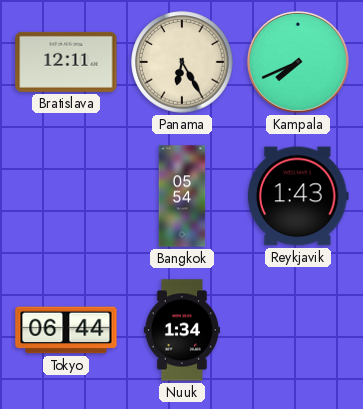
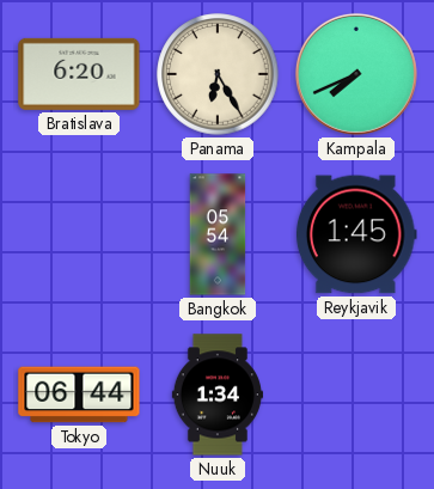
Bratislava: 12:11 -> 6:20 (79, 74)
Reykjavik: 1:43 -> 1:45 (356, 234)
